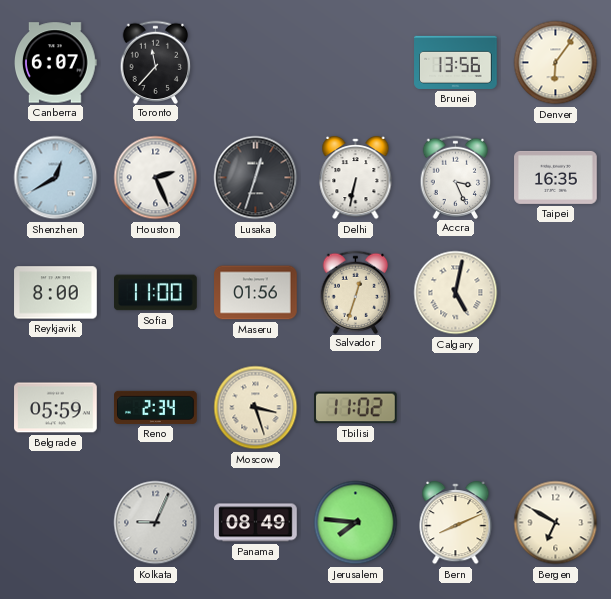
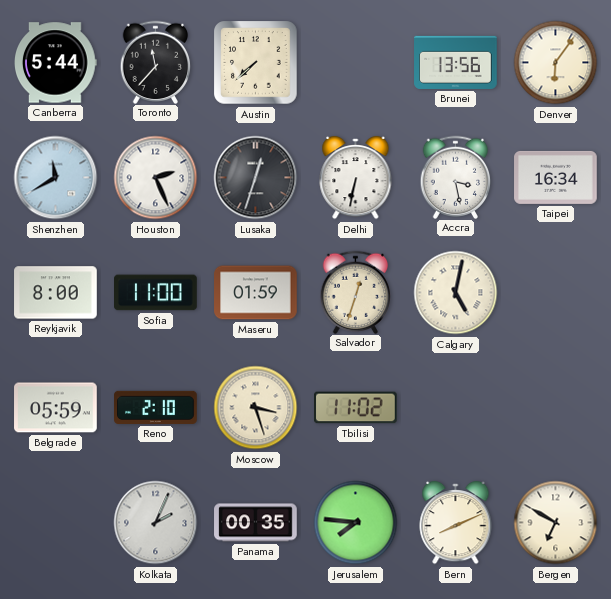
Canberra: 6:07 -> 5:44 (56, 63)
Austin: none -> 7:38 (256, 63)
Shenzhen: 12:40 -> 11:40 (56, 178)
Accra: 3:26 -> 3:28 (456, 177)
Taipei: 16:35 -> 16:34 (556, 177)
Maseru: 01:56 -> 01:59 (256, 293)
Reno: 2:34 -> 2:10 (156, 407)
Kolkata: 9:04 -> 2:04 (156, 523)
Panama: 08:49 -> 00:35 (256, 523)
